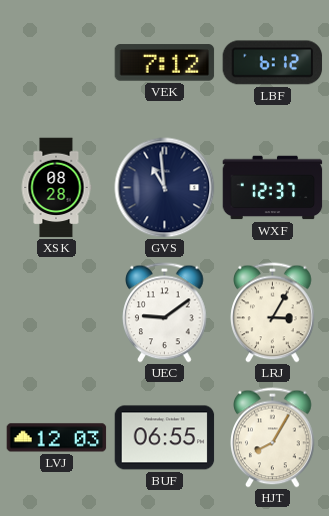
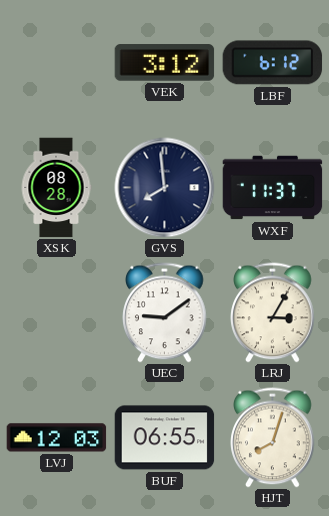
VEK: 7:12 -> 3:12 (165, 63)
GVS: 10:59 -> 7:59 (165, 188)
WXF: 12:37 -> 11:37 (273, 188)
HJT: 8:05 -> 8:03 (273, 438)
